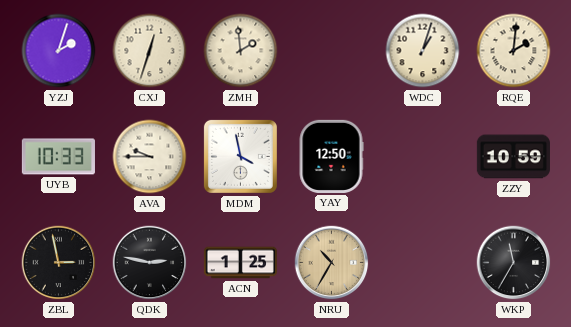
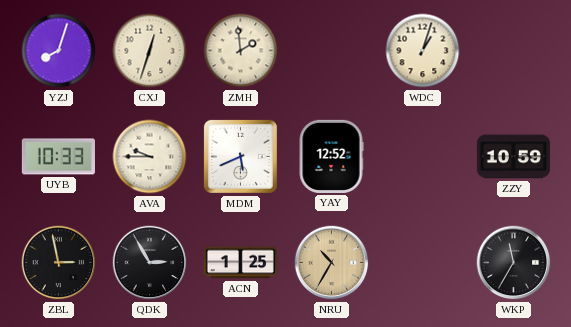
YZJ: 2:03 -> 8:03 (59, 51)
RQE: 2:01 -> none (514, 51)
MDM: 3:58 -> 5:41 (240, 156)
YAY: 12:50 -> 12:52 (331, 156)
QDK: 2:47 -> 2:55 (150, 263)
